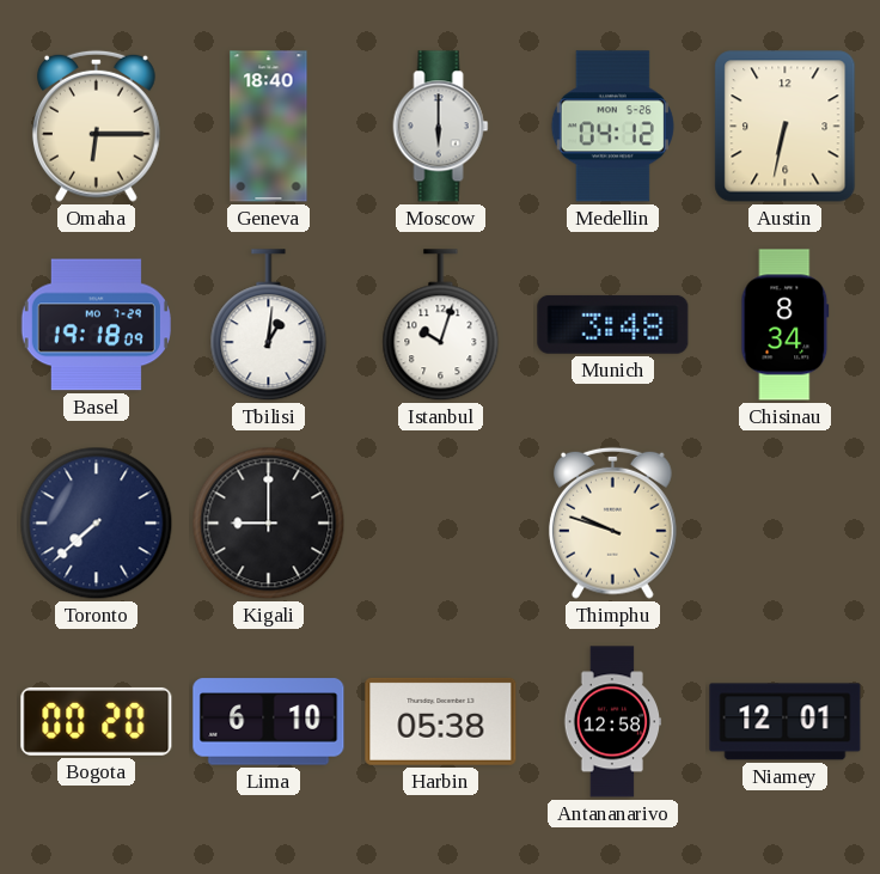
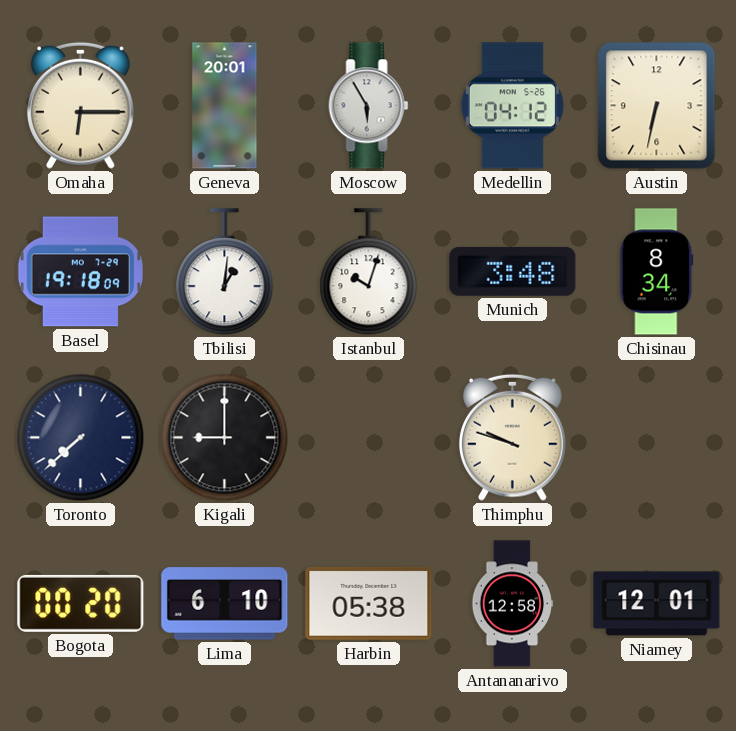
Geneva: 18:40 -> 20:01 (225, 106)
Moscow: 6:00 -> 5:55 (369, 106)
